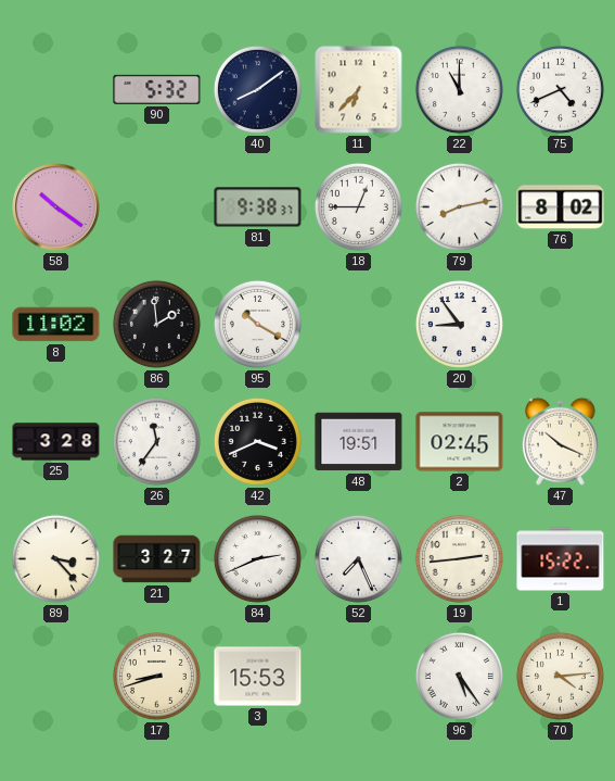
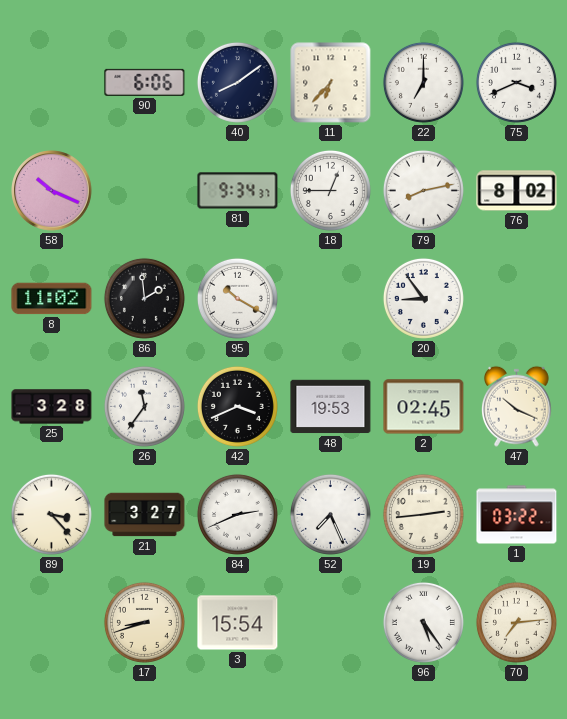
90: 5:32 -> 6:06 (145, 82)
22: 11:00 -> 7:00 (423, 82)
75: 4:41 -> 3:41 (516, 82)
58: 10:21 -> 10:19 (52, 191)
81: 9:38 -> 9:34 (238, 191)
48: 19:51 -> 19:53 (331, 407)
1: 15:22 -> 03:22 (517, 515)
3: 15:53 -> 15:54 (238, 623)
70: 4:14 -> 7:14 (516, 622)
